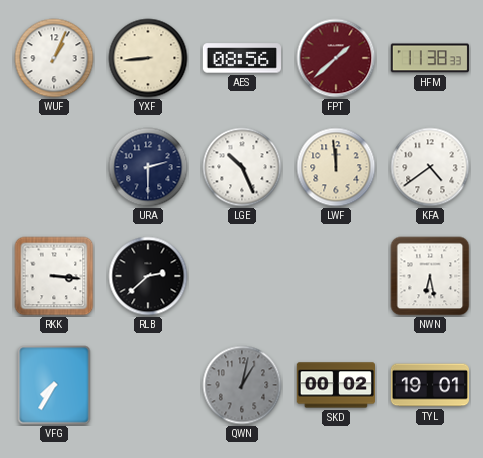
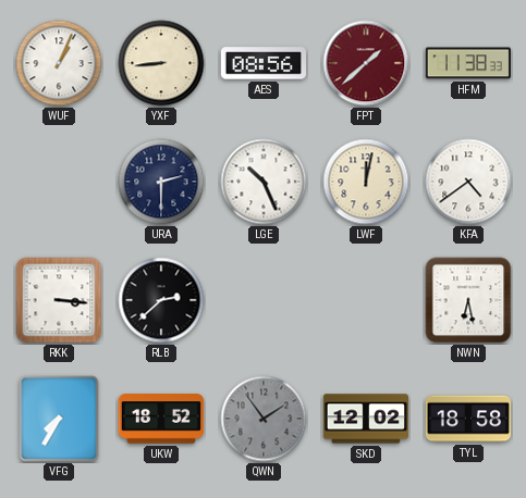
LWF: 11:59 -> 12:02 (366, 182)
UKW: none -> 18:52 (160, 419)
QWN: 1:02 -> 1:54 (264, 419)
SKD: 00:02 -> 12:02 (365, 419)
TYL: 19:01 -> 18:58 (467, 419)
